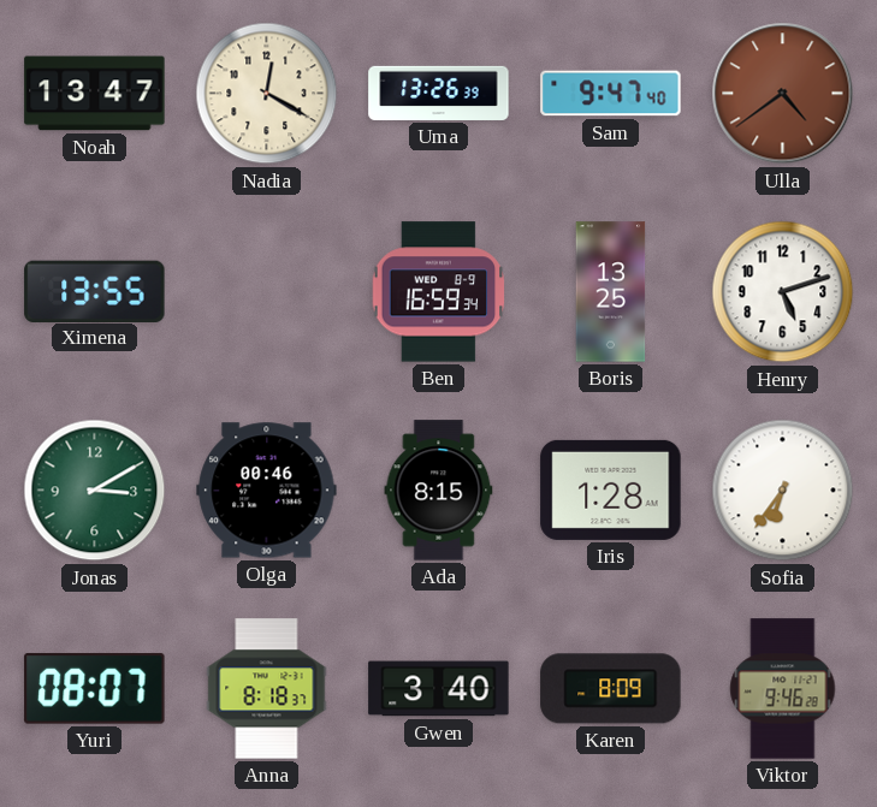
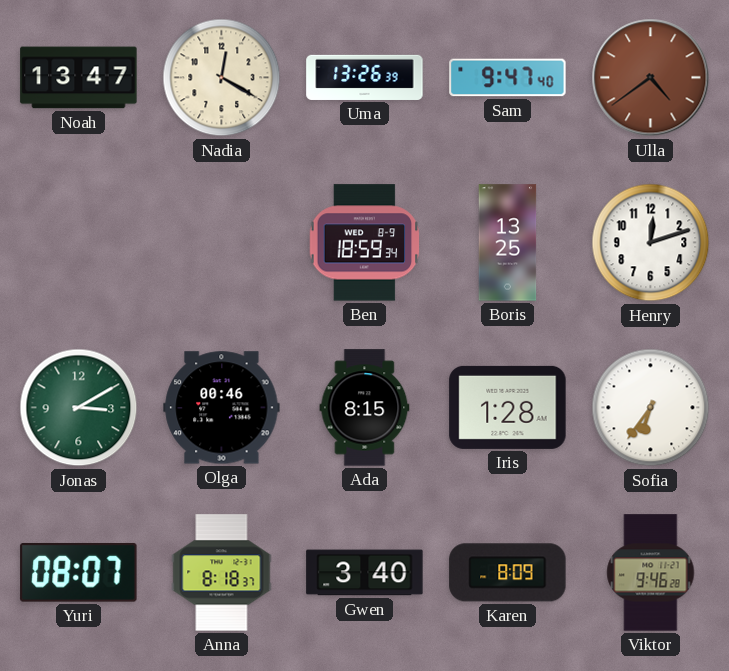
Ximena: 13:55 -> none (95, 291)
Ben: 16:59 -> 18:59 (365, 243)
Henry: 5:12 -> 12:12 (651, 243)
